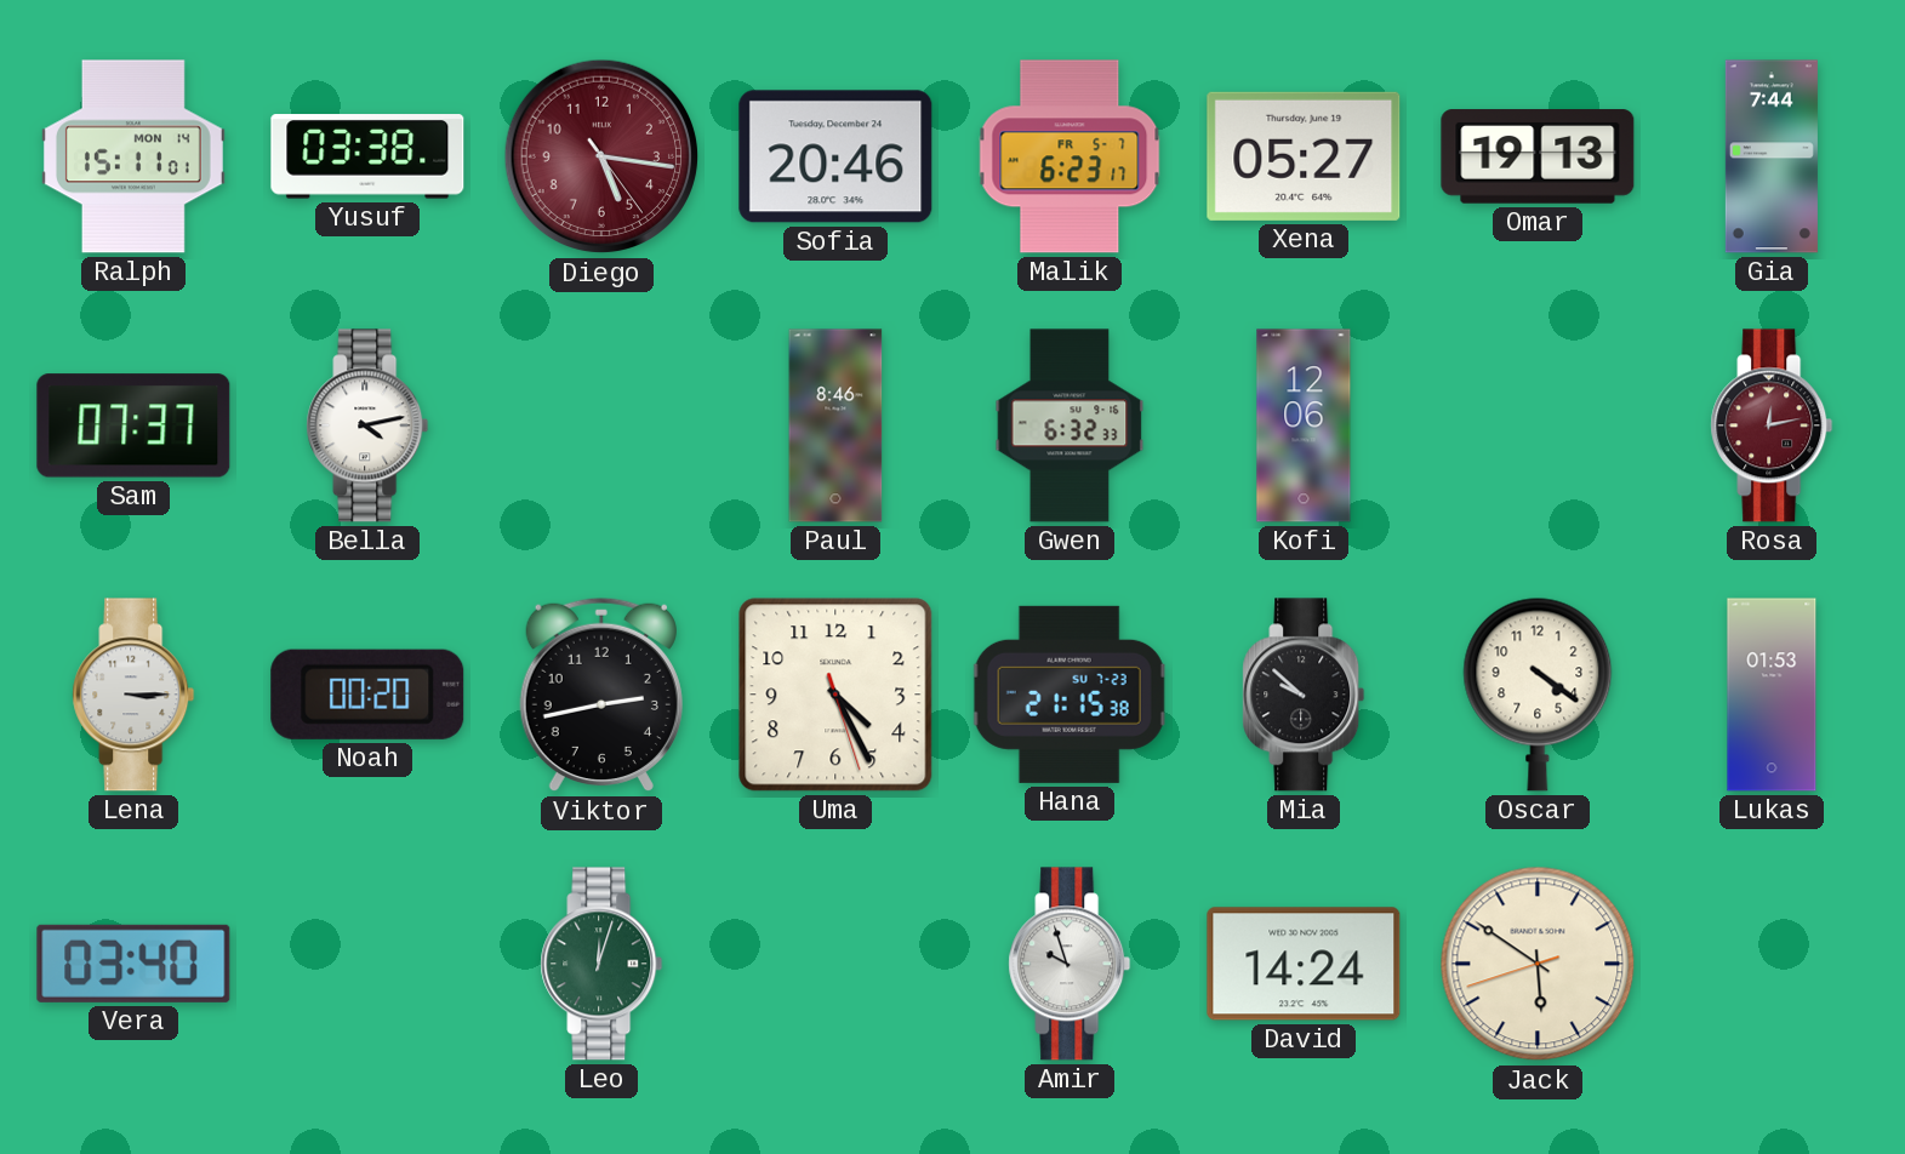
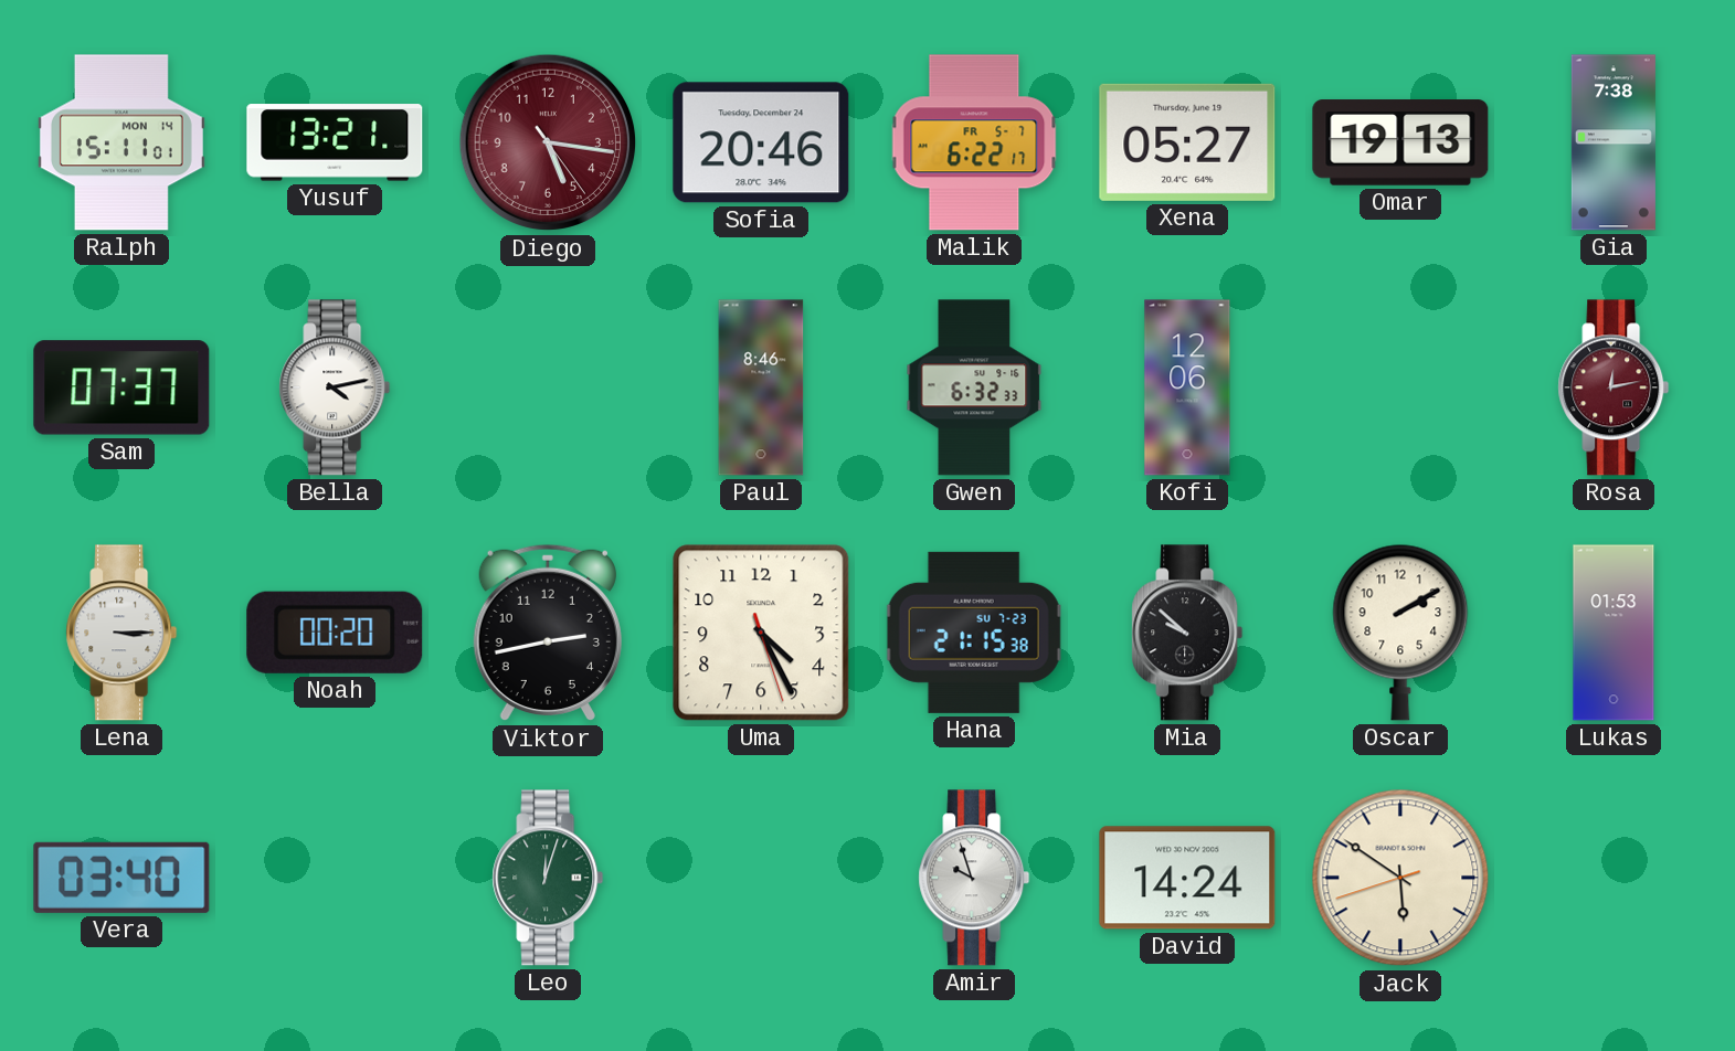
Yusuf: 03:38 -> 13:21 (335, 142)
Malik: 6:23 -> 6:22 (974, 142)
Gia: 7:44 -> 7:38 (1614, 142)
Oscar: 4:21 -> 2:10 (1400, 633)
